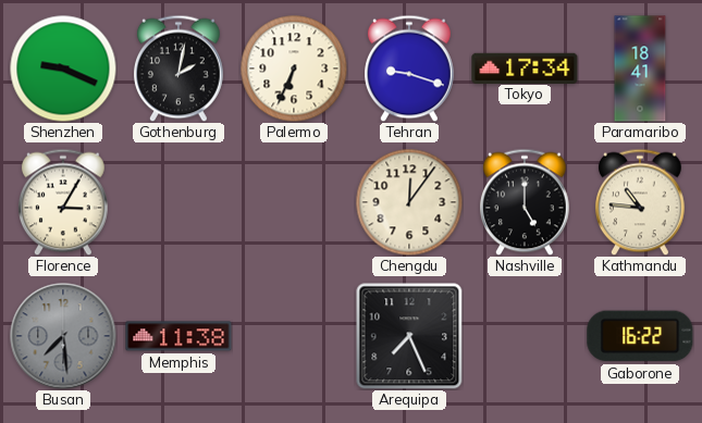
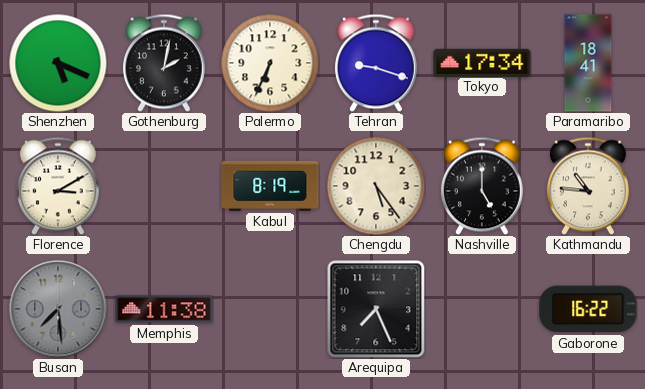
Shenzhen: 9:19 -> 5:19 (58, 63)
Florence: 3:05 -> 3:10 (59, 186)
Kabul: none -> 8:19 (270, 186)
Chengdu: 12:06 -> 5:24 (376, 186)
